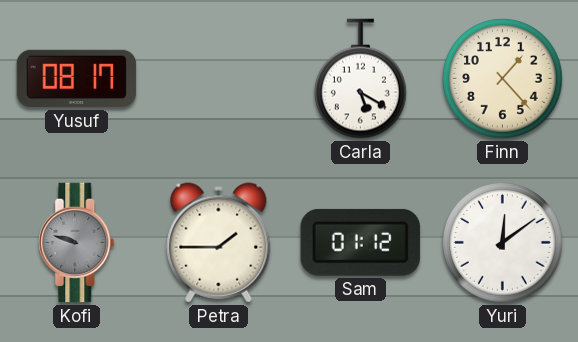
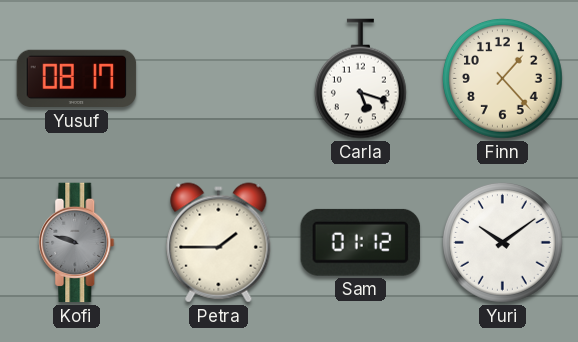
Carla: 5:20 -> 5:18 (360, 79)
Yuri: 12:09 -> 10:09 (503, 243)
